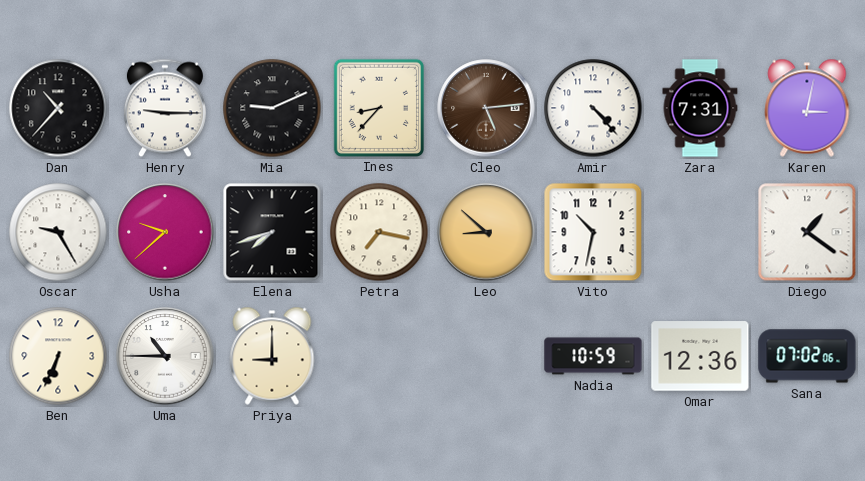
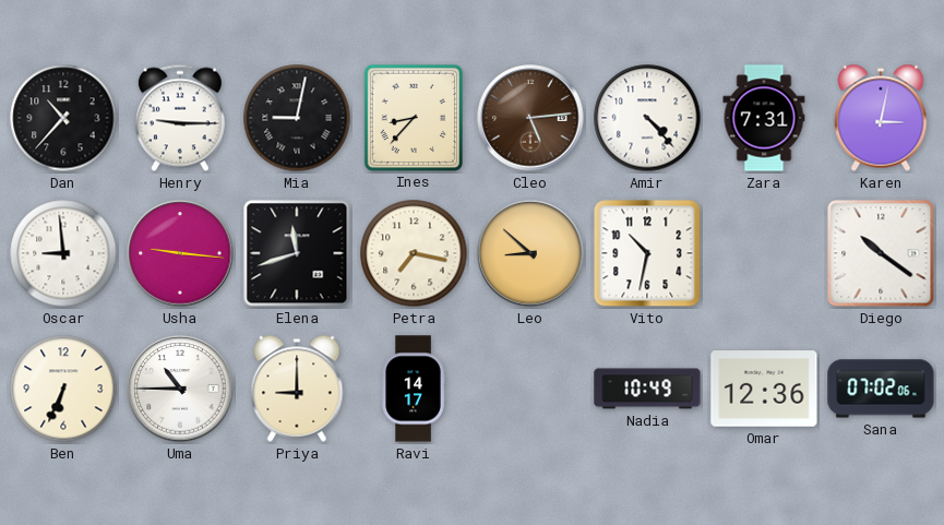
Mia: 9:11 -> 9:02 (297, 118)
Oscar: 9:25 -> 8:59 (63, 253)
Usha: 9:38 -> 9:16 (180, 253)
Elena: 7:42 -> 11:42 (297, 253)
Diego: 1:21 -> 10:21 (881, 253)
Ravi: none -> 14:17 (414, 389)
Nadia: 10:59 -> 10:49 (647, 389)
